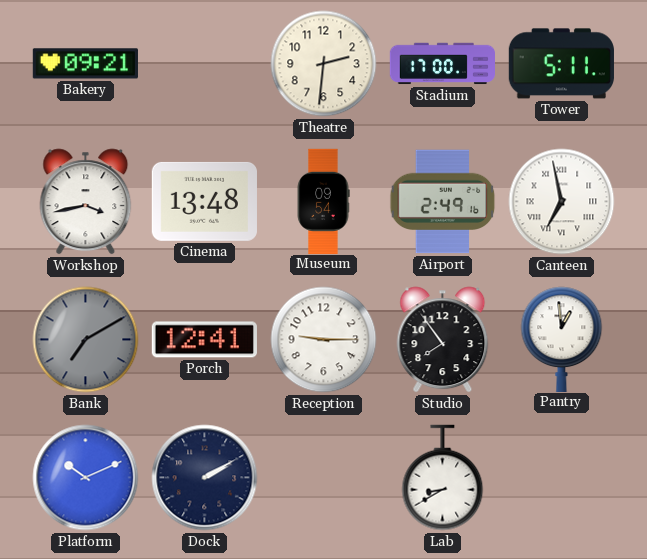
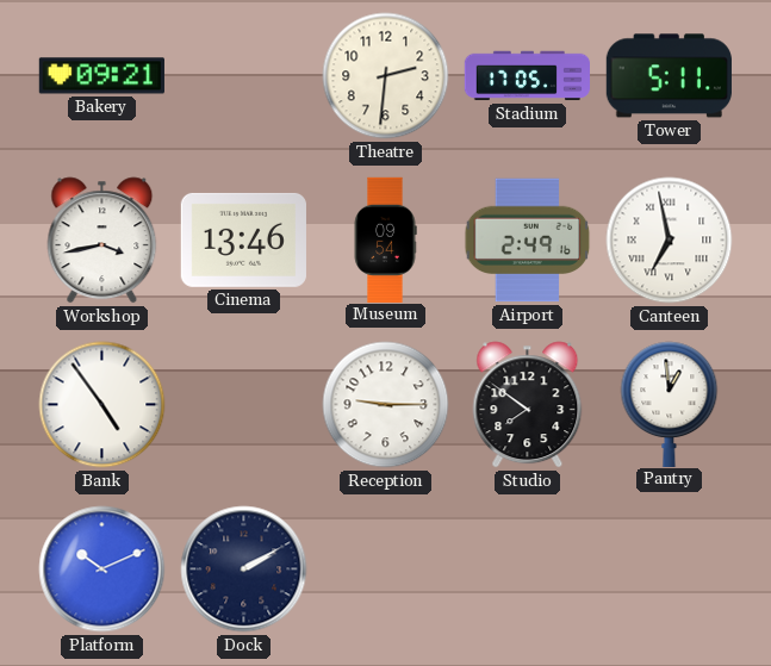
Stadium: 17:00 -> 17:05 (527, 76)
Cinema: 13:48 -> 13:46 (243, 239)
Bank: 7:10 -> 4:54 (102, 405)
Bank dial: grey -> white (102, 405)
Porch: 12:41 -> none (204, 340)
Studio: 7:54 -> 7:51 (528, 405)
Lab: 8:40 -> none (443, 478)
